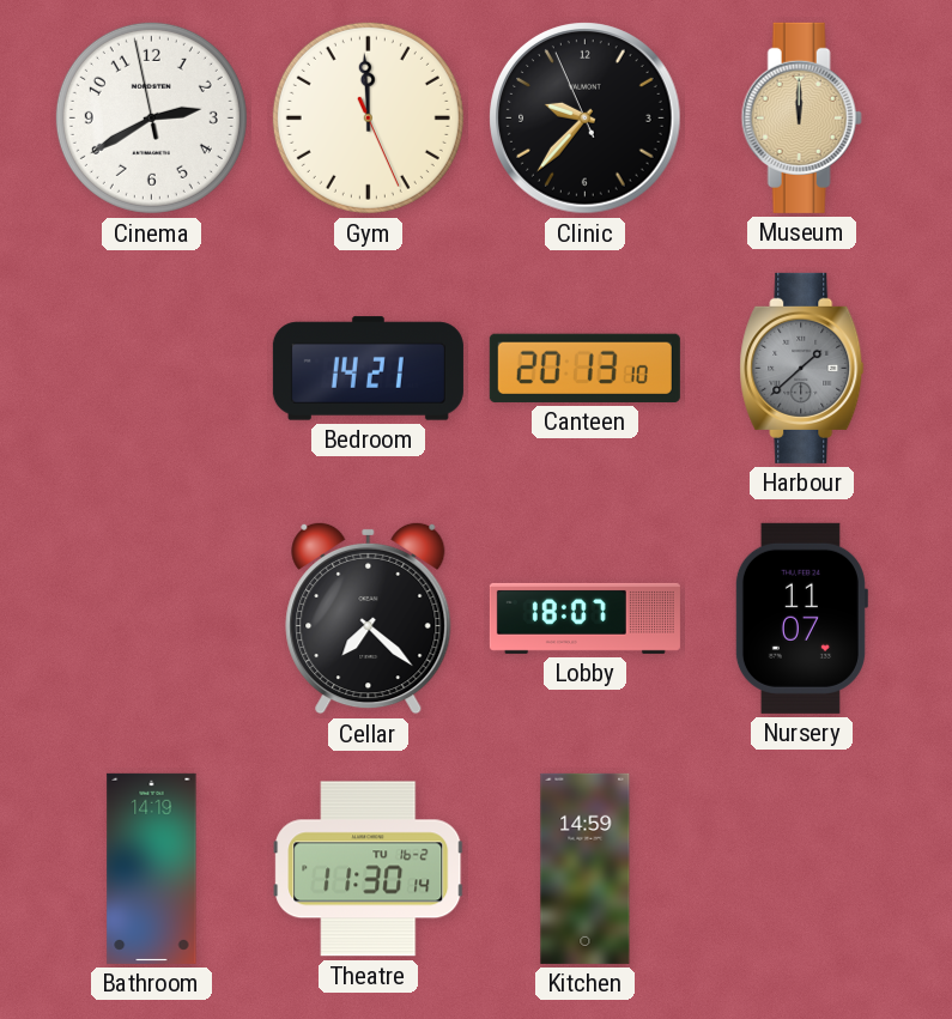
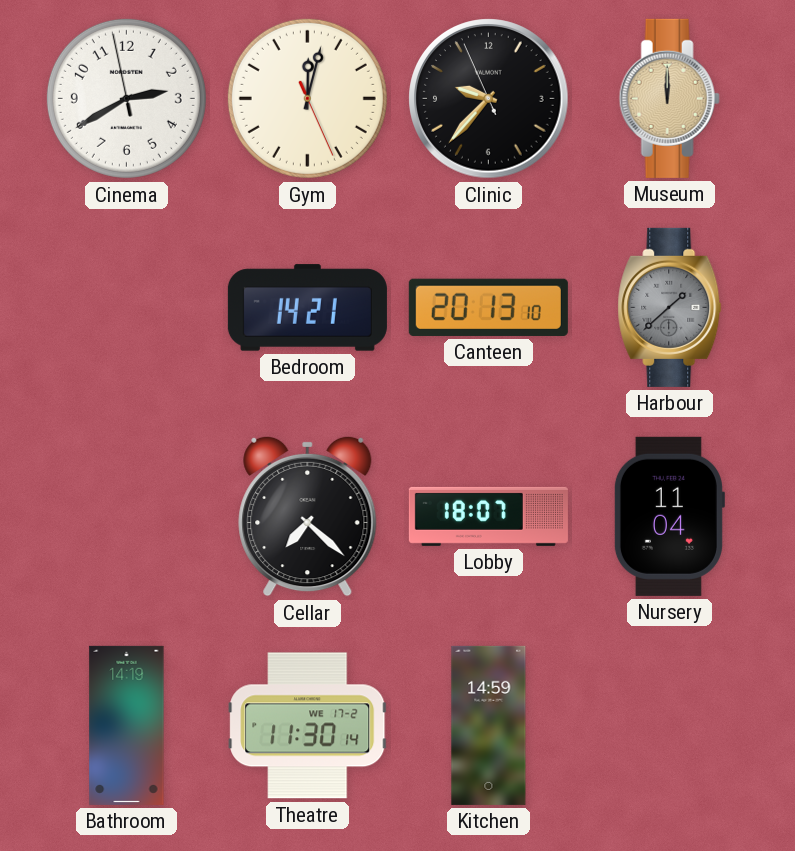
Gym: 11:59 -> 12:02 (307, 98)
Nursery: 11:07 -> 11:04 (669, 516)
Theatre date: TU 16-2 -> WE 17-2 (308, 726)
